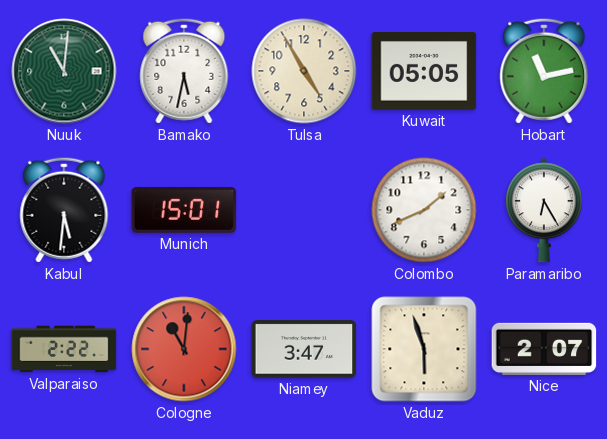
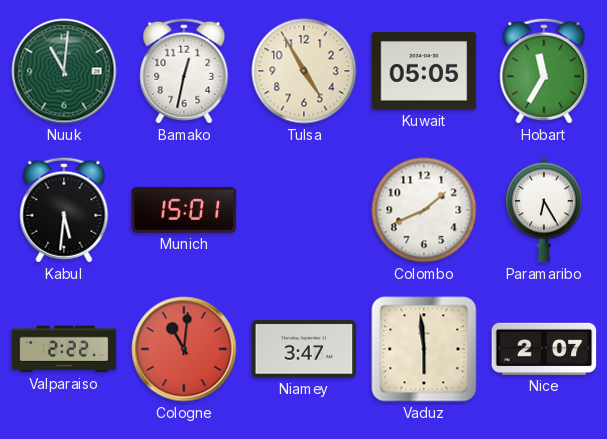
Bamako: 5:32 -> 12:32 (184, 71)
Hobart: 11:13 -> 11:35 (544, 71)
Vaduz: 5:57 -> 5:59 (424, 349)
